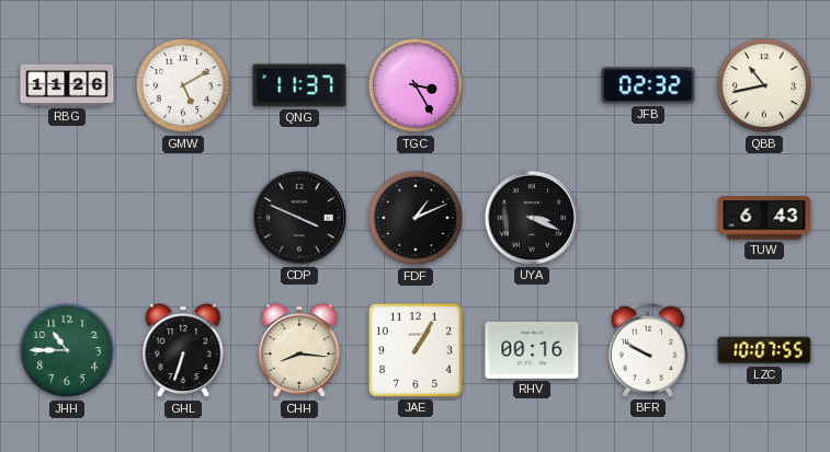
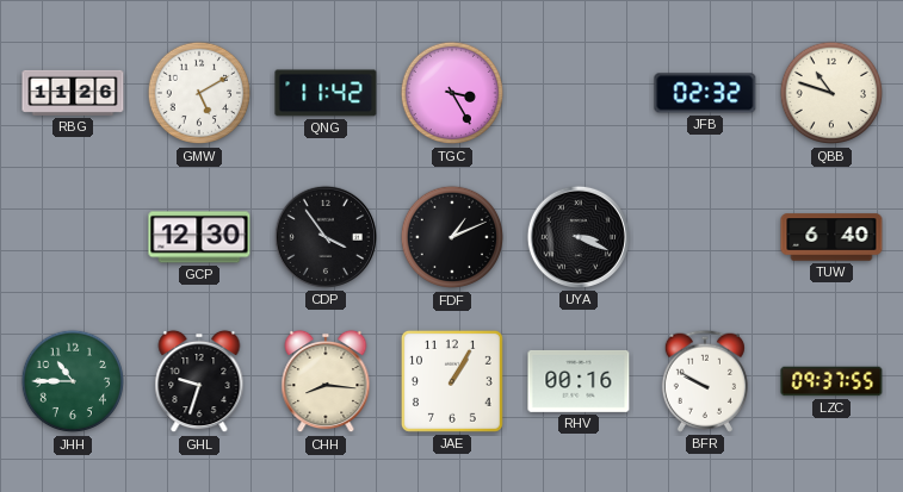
QNG: 11:37 -> 11:42 (326, 93)
QBB: 10:43 -> 10:48 (831, 93)
GCP: none -> 12:30 (199, 237)
CDP: 3:49 -> 3:54 (326, 237)
TUW: 6:43 -> 6:40 (831, 237)
GHL: 6:33 -> 9:33 (199, 381)
LZC: 10:07 -> 09:37 (831, 381)
